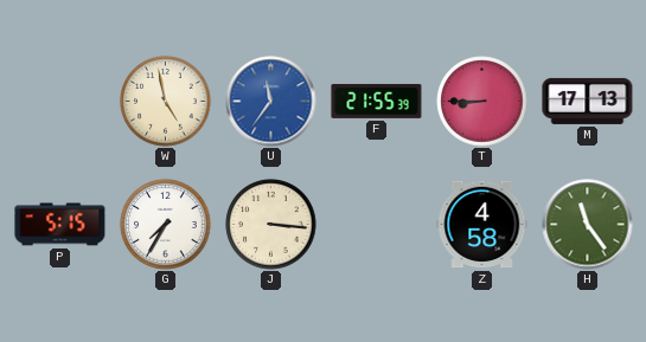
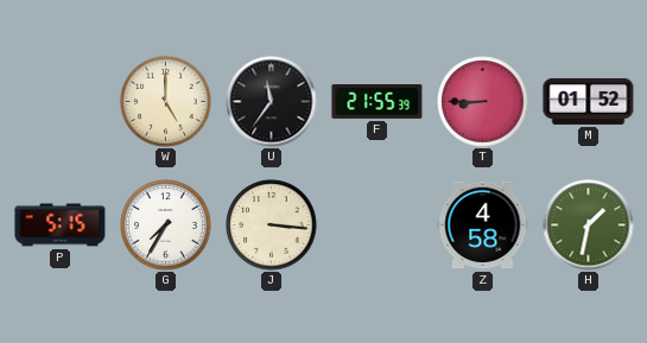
W: 4:58 -> 5:00 (166, 102)
U dial: blue -> black (272, 102)
M: 17:13 -> 01:52 (589, 101)
H: 11:24 -> 1:32 (589, 226)
